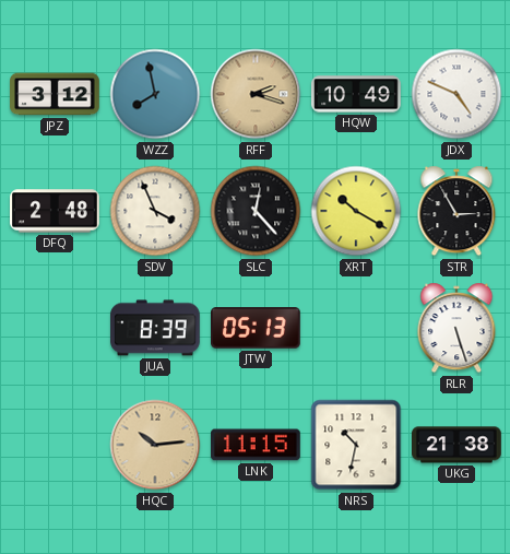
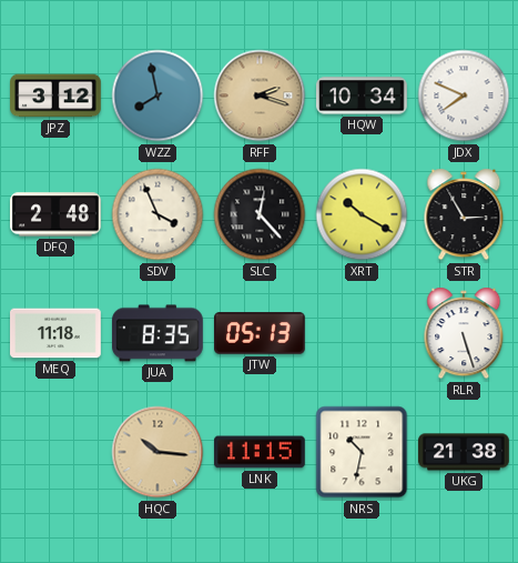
HQW: 10:49 -> 10:34 (362, 95)
JDX: 4:49 -> 7:49 (464, 95)
MEQ: none -> 11:18 (55, 333)
JUA: 8:39 -> 8:35 (159, 333)
HQC: 10:14 -> 10:16 (158, 452)
